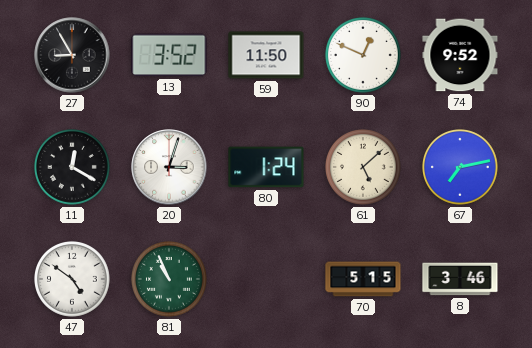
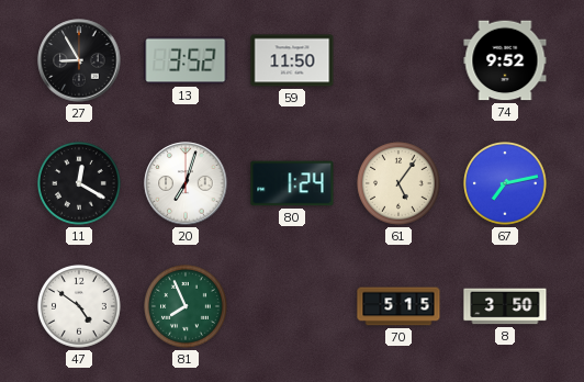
90: 12:49 -> none (364, 56)
20: 3:03 -> 7:03 (186, 183)
61: 5:08 -> 5:06 (400, 184)
81: 10:56 -> 7:56 (187, 307)
8: 3:46 -> 3:50 (505, 306)
